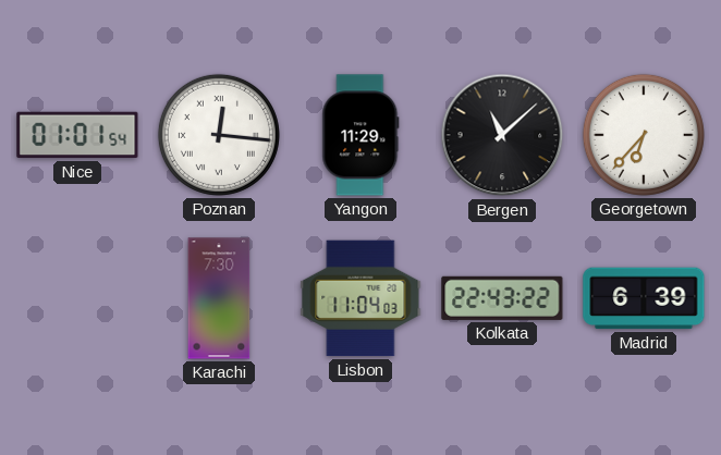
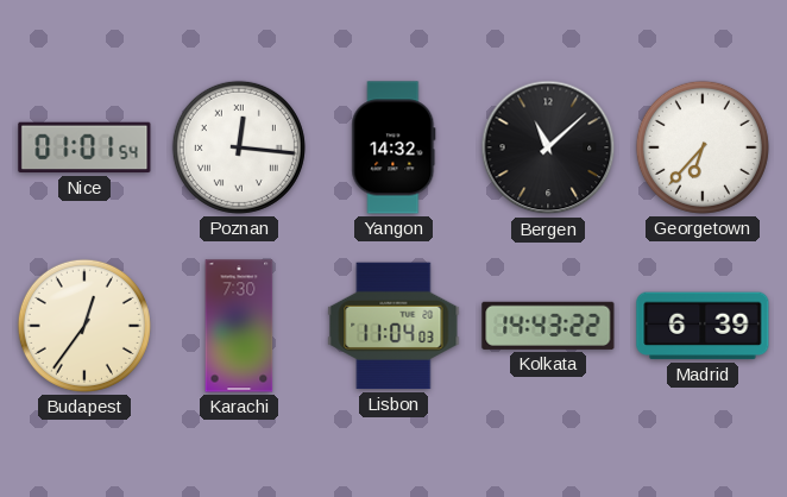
Yangon: 11:29 -> 14:32 (393, 147)
Budapest: none -> 12:36 (84, 326)
Kolkata: 22:43 -> 14:43 (548, 326)
